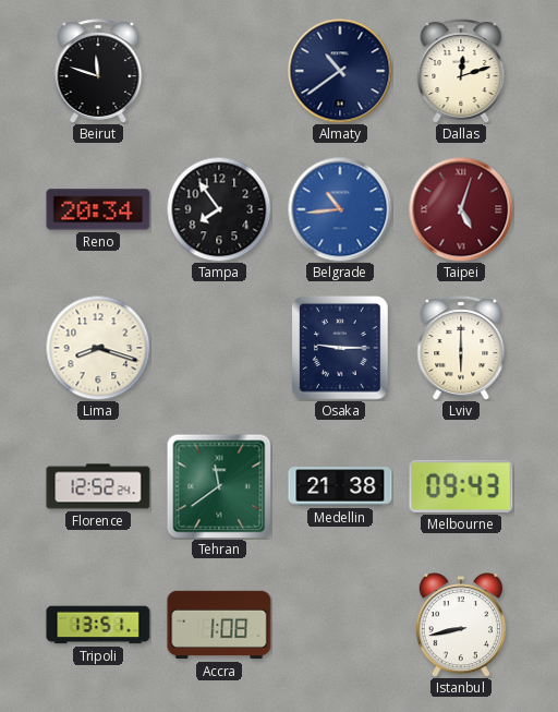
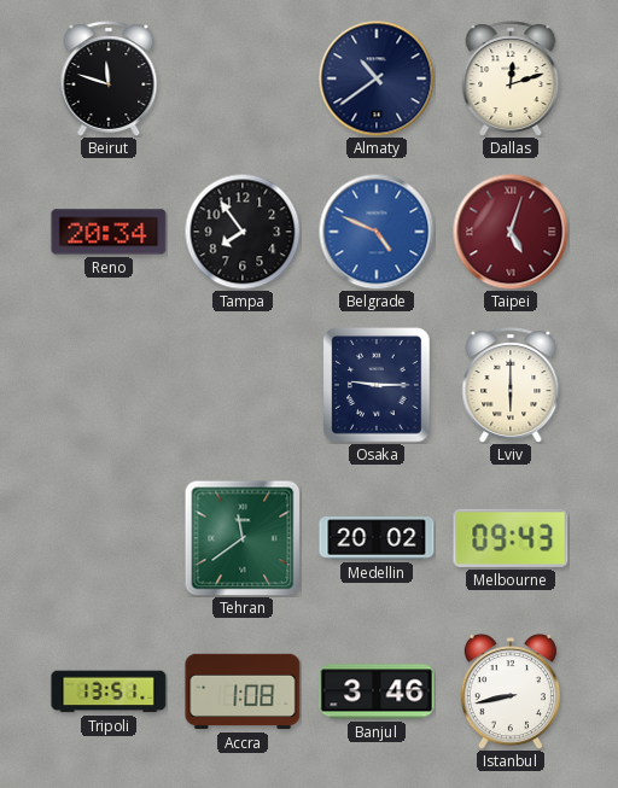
Belgrade: 10:44 -> 4:49 (377, 232)
Lima: 8:18 -> none (98, 348)
Florence: 12:52 -> none (98, 486)
Medellin: 21:38 -> 20:02 (377, 538)
Banjul: none -> 3:46 (377, 691)
